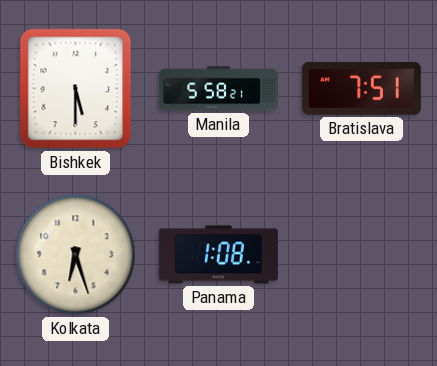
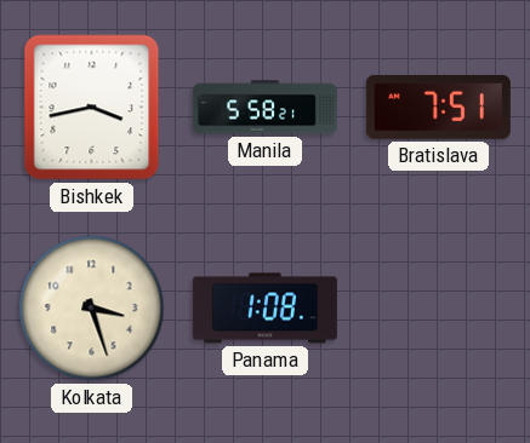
Bishkek: 5:30 -> 3:43 (92, 108)
Kolkata: 6:27 -> 3:27 (92, 309)
